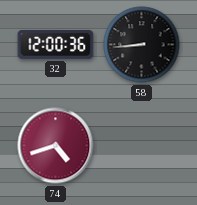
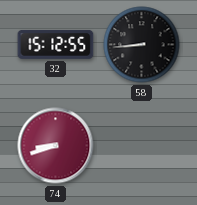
32: 12:00 -> 15:12 (56, 44)
74: 4:42 -> 8:42 (56, 146)
